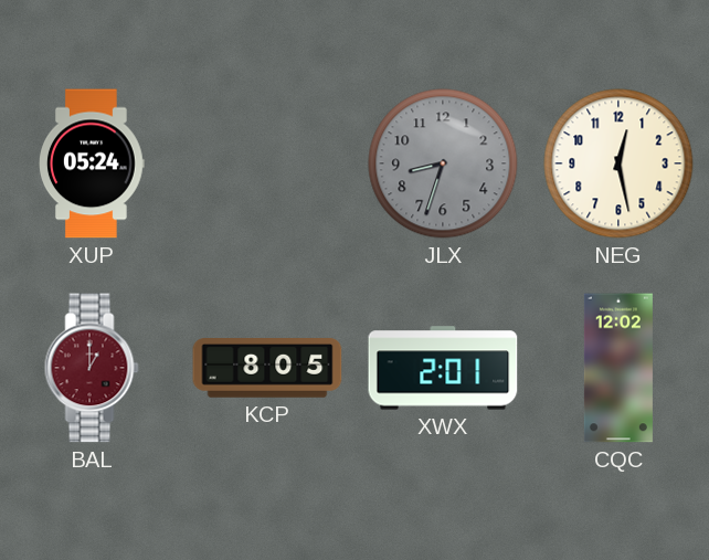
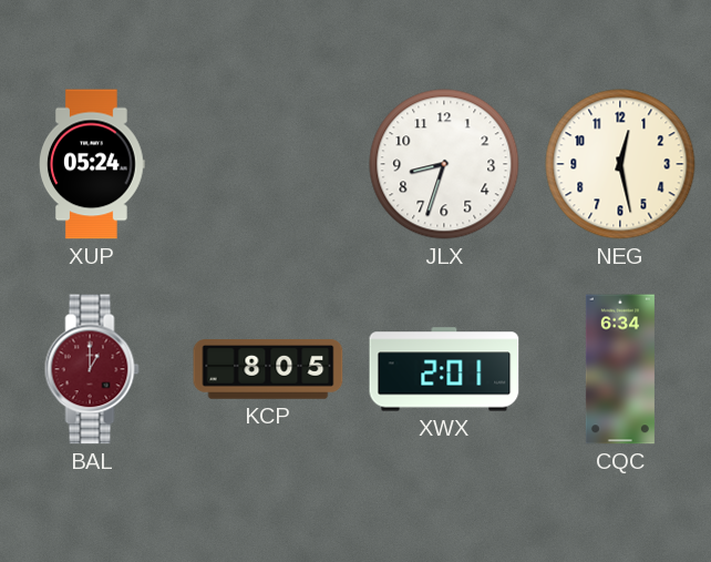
JLX dial: grey -> white (444, 164)
CQC: 12:02 -> 6:34 (620, 369)
